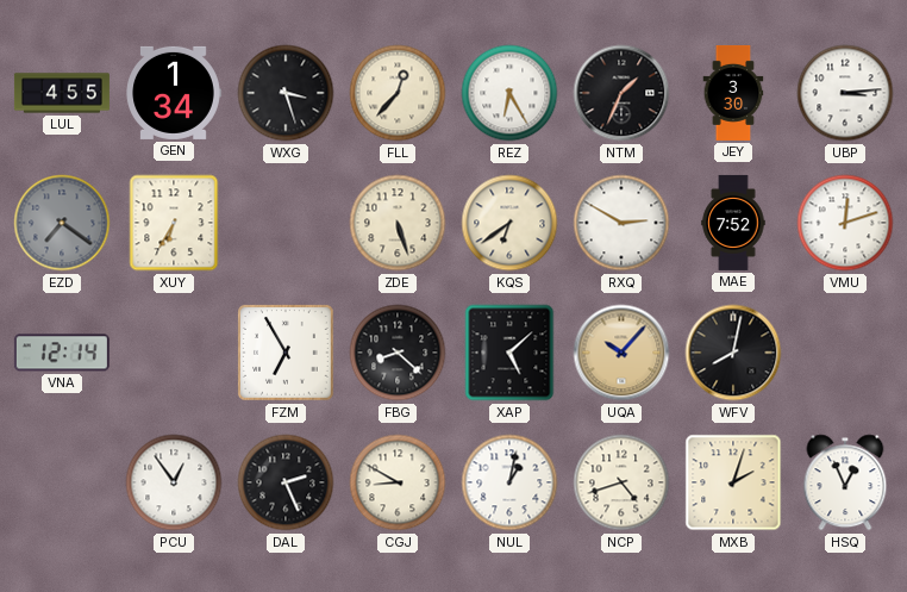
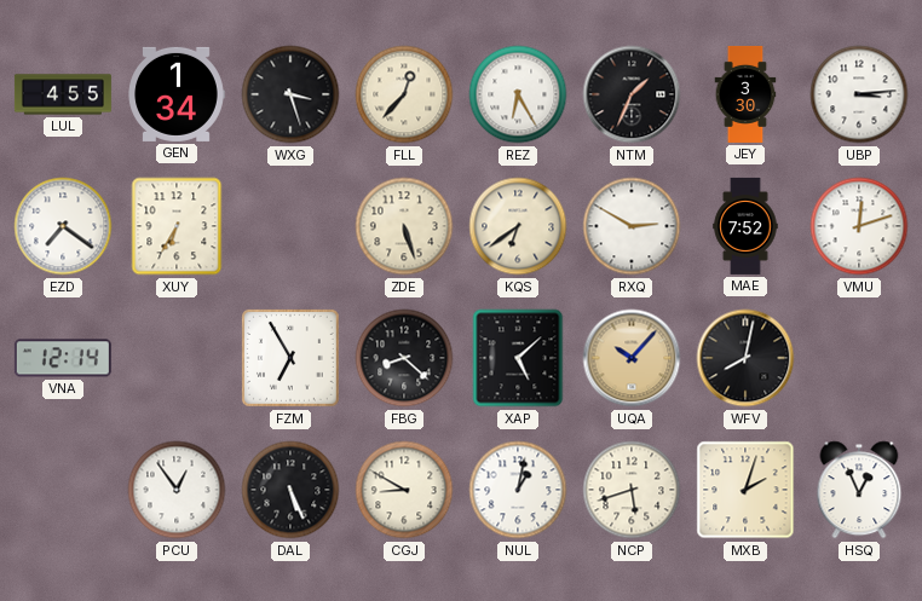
EZD dial: grey -> white (63, 226)
DAL: 2:26 -> 5:26 (290, 490)
NCP: 4:42 -> 5:42 (632, 490)
